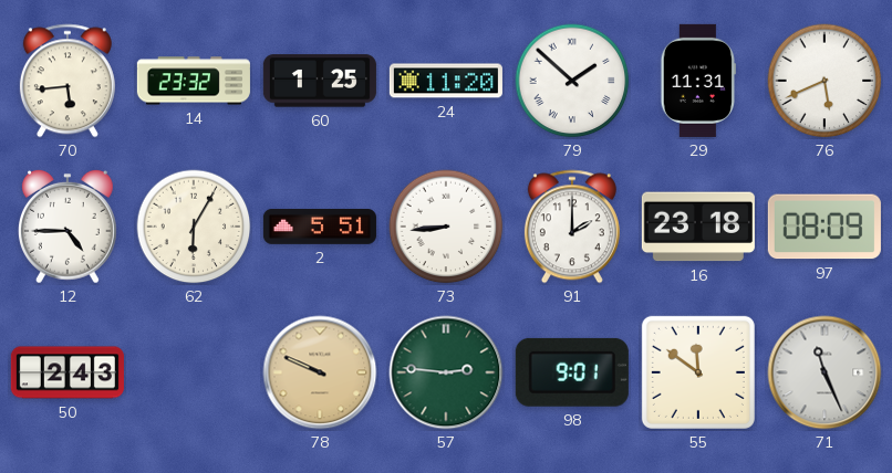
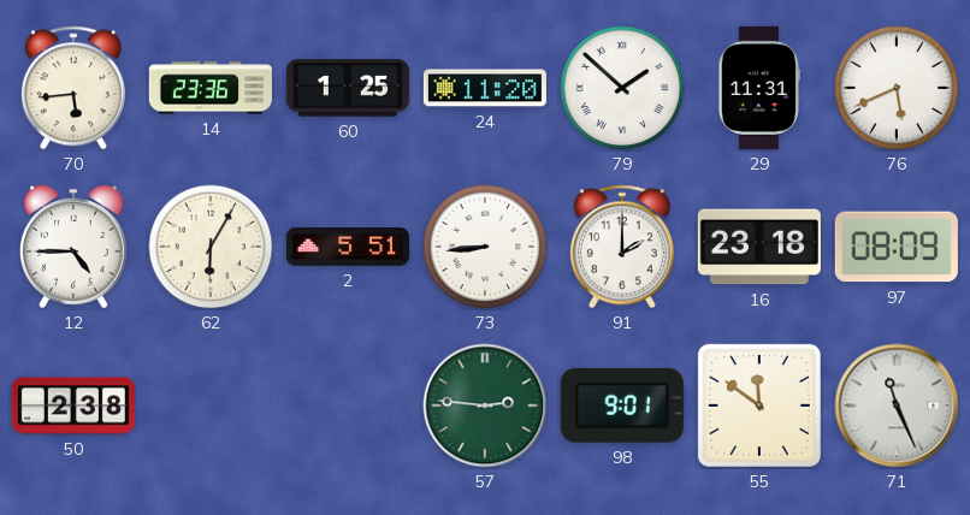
14: 23:32 -> 23:36 (211, 88)
50: 2:43 -> 2:38 (73, 406)
78: 9:49 -> none (320, 372)
